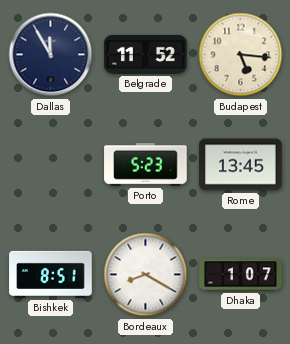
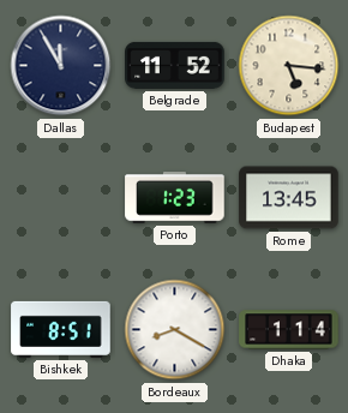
Porto: 5:23 -> 1:23 (175, 198)
Dhaka: 1:07 -> 1:14 (289, 330)
